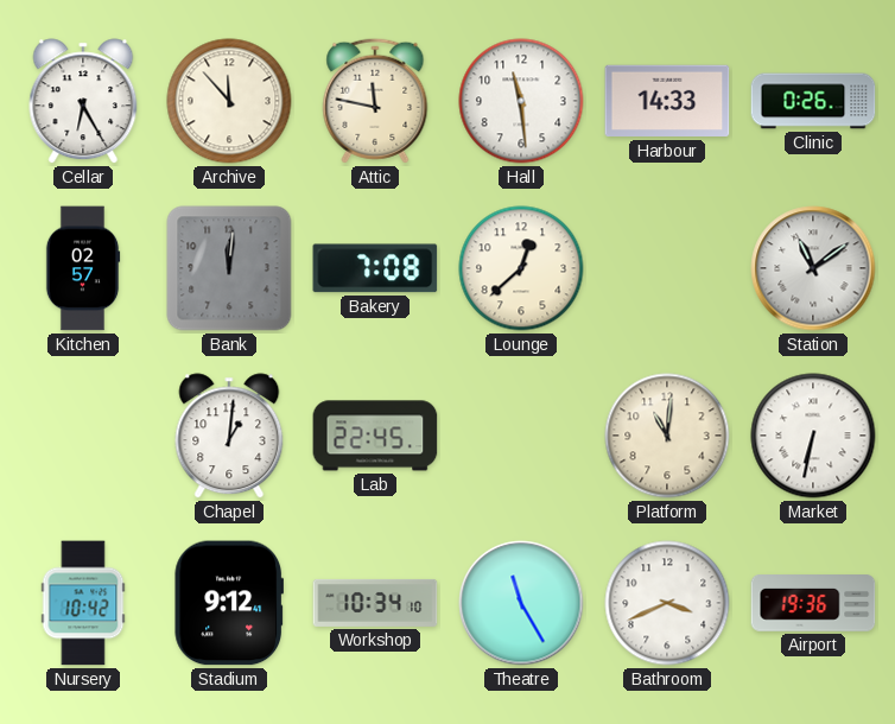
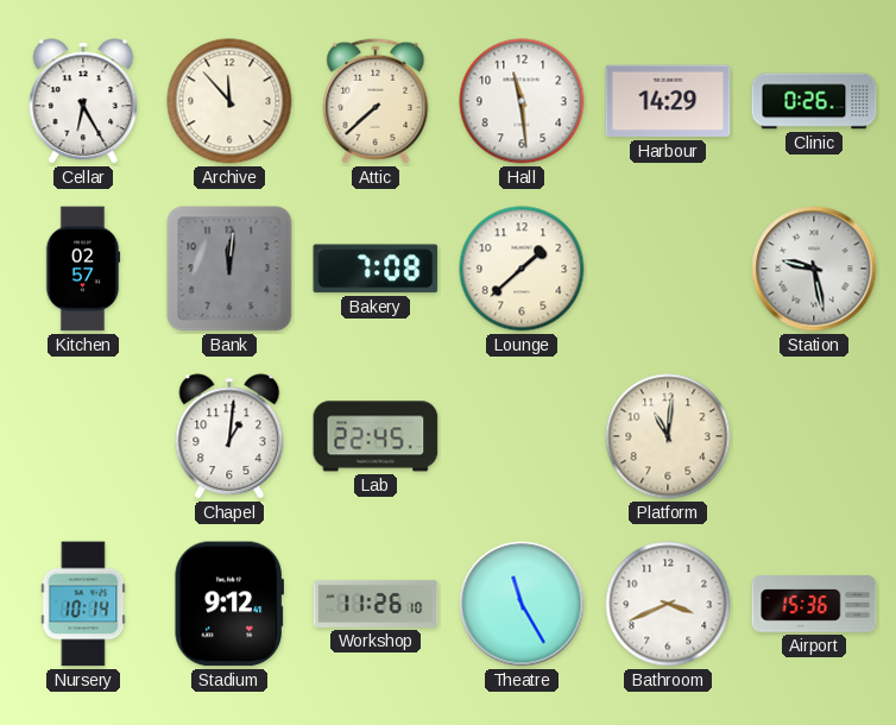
Attic: 11:47 -> 7:38 (376, 101)
Harbour: 14:33 -> 14:29 (668, 101)
Lounge: 12:38 -> 1:38 (522, 269)
Station: 11:09 -> 9:28 (814, 269)
Market: 6:32 -> none (813, 436)
Nursery: 10:42 -> 10:14 (83, 604)
Workshop: 10:34 -> 11:26 (376, 604)
Airport: 19:36 -> 15:36 (814, 605)
